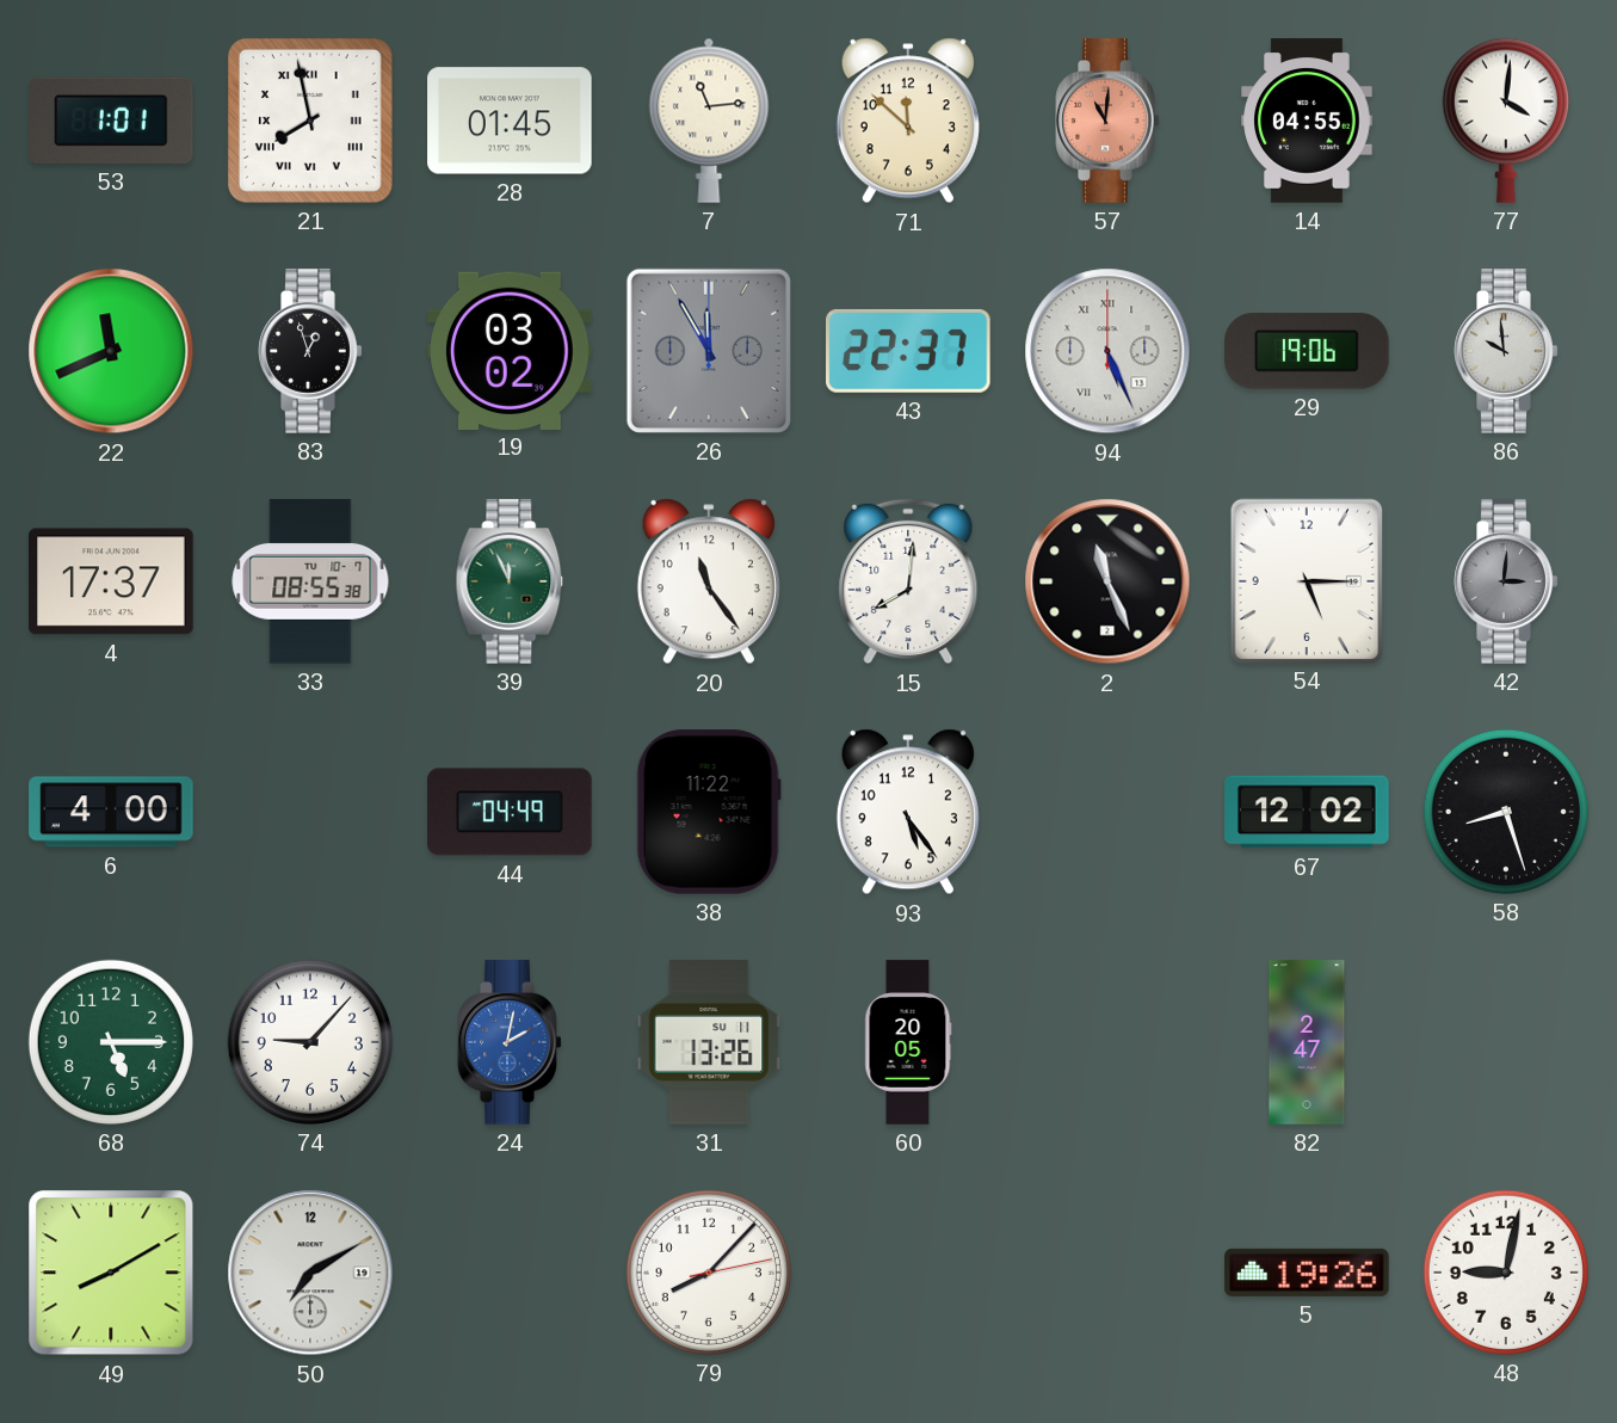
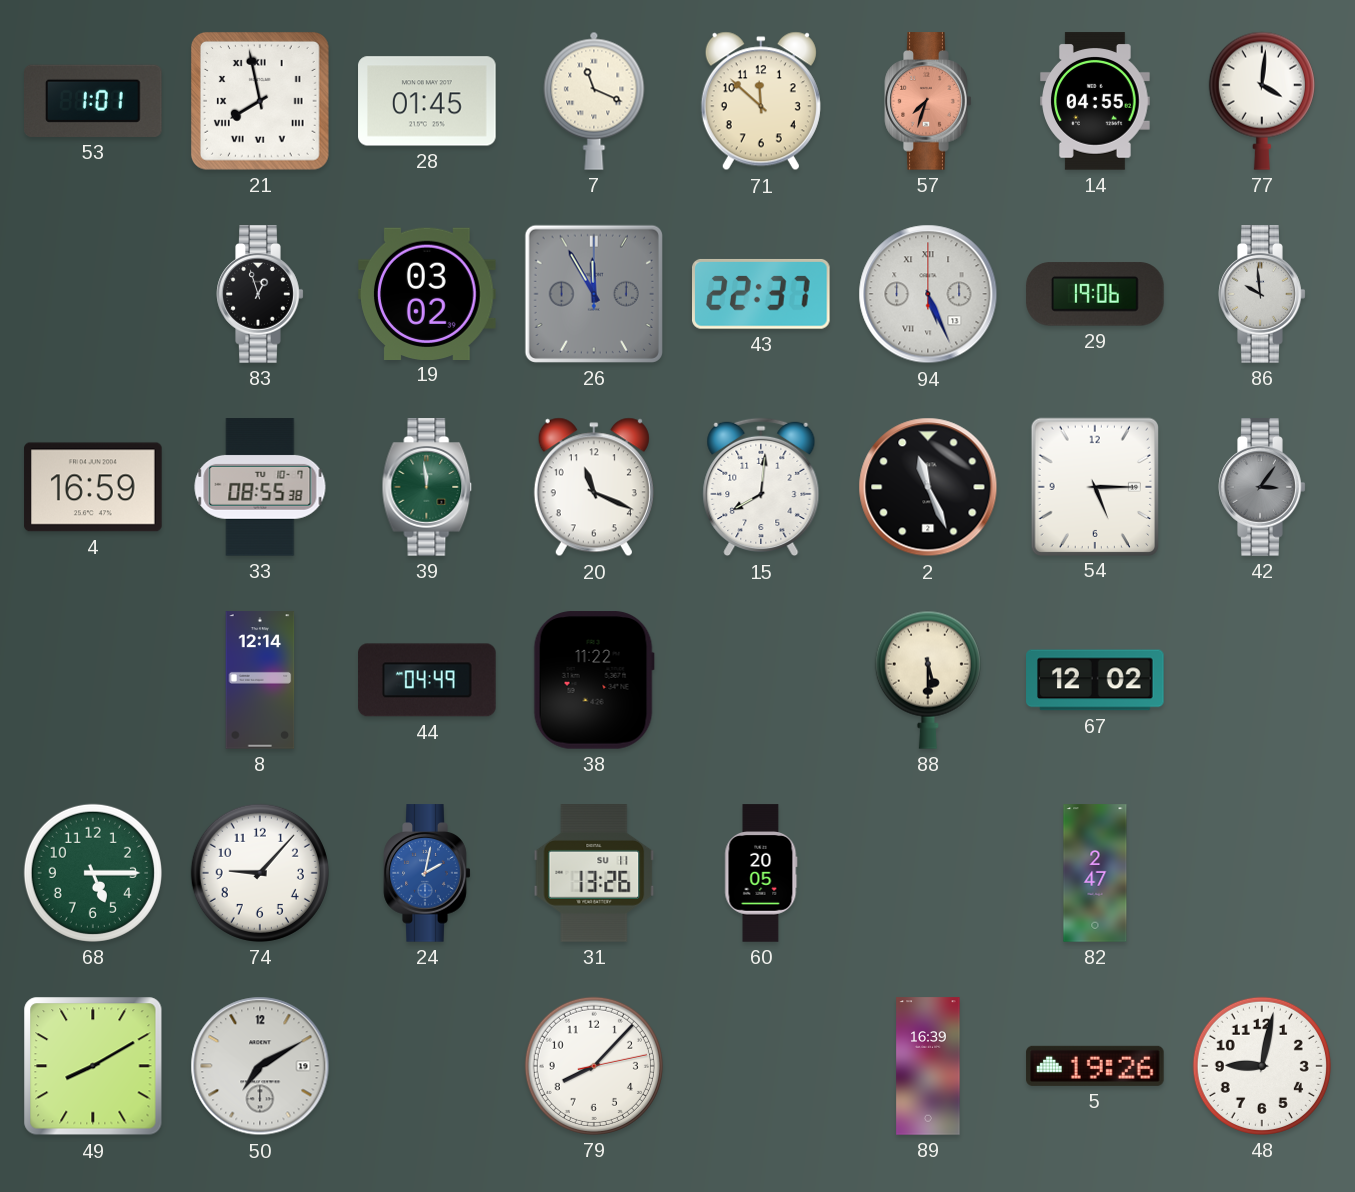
7: 11:14 -> 11:19 (594, 101)
57: 11:01 -> 7:33 (928, 101)
22: 11:41 -> none (111, 351)
4: 17:37 -> 16:59 (93, 487)
39: 11:56 -> 11:59 (427, 487)
20: 11:24 -> 11:19 (594, 487)
42: 3:01 -> 3:06 (1262, 487)
6: 4:00 -> none (111, 812)
8: none -> 12:14 (260, 680)
93: 5:24 -> none (908, 812)
88: none -> 5:30 (928, 680)
58: 8:27 -> none (1506, 812)
89: none -> 16:39 (928, 1066)
